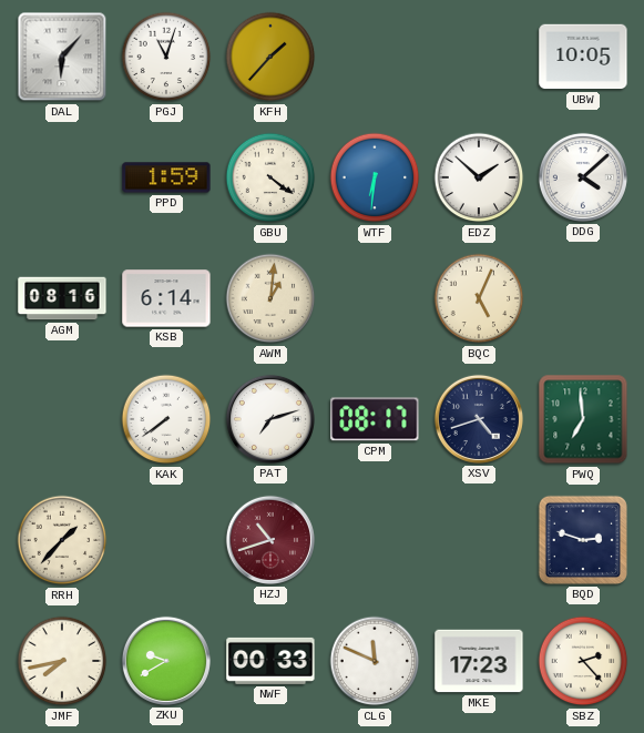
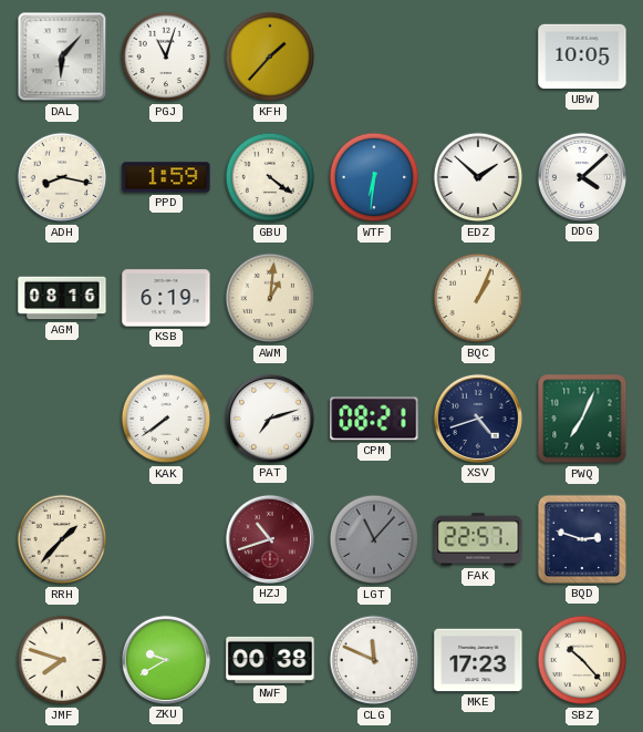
ADH: none -> 8:17 (62, 177)
KSB: 6:14 -> 6:19 (166, 298)
BQC: 5:04 -> 1:04 (478, 298)
CPM: 08:17 -> 08:21 (374, 419)
PWQ: 6:59 -> 7:04 (582, 419)
LGT: none -> 11:07 (374, 539)
FAK: none -> 22:57 (478, 539)
JMF: 7:43 -> 7:48 (62, 660)
NWF: 00:33 -> 00:38 (270, 660)
SBZ: 2:23 -> 10:23 (582, 660)
